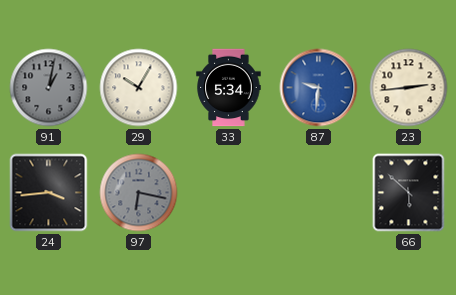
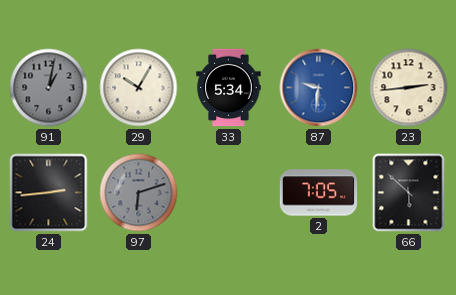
24: 3:44 -> 2:44 (49, 193)
97: 6:17 -> 6:12 (139, 193)
2: none -> 7:05 (319, 193)
